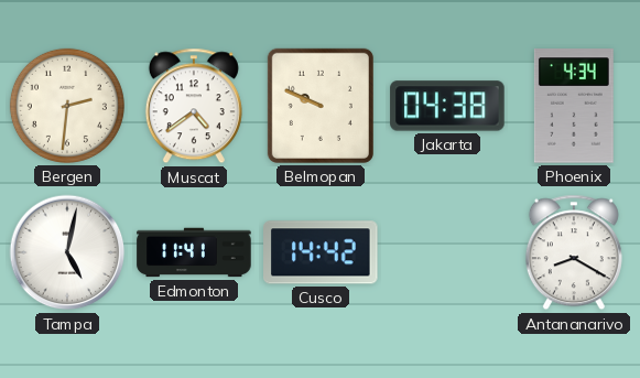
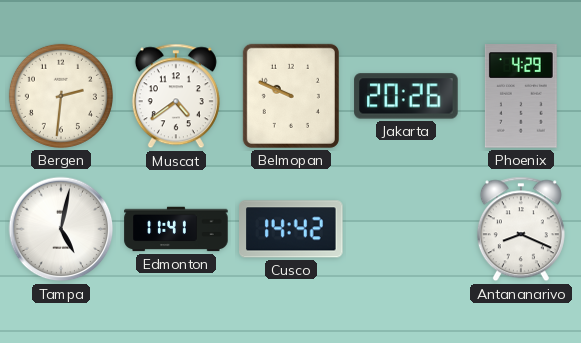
Jakarta: 04:38 -> 20:26 (406, 96)
Phoenix: 4:34 -> 4:29 (521, 96)
Antananarivo: 8:20 -> 8:19 (521, 229)
